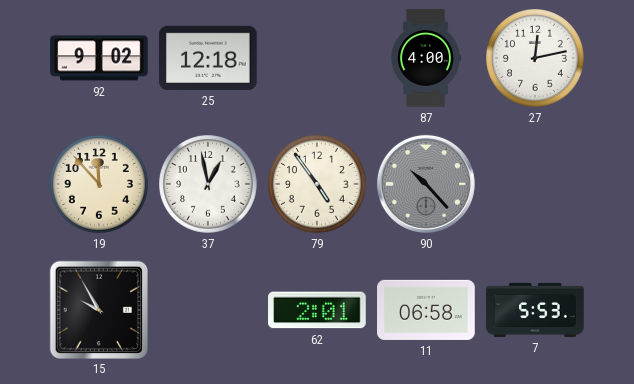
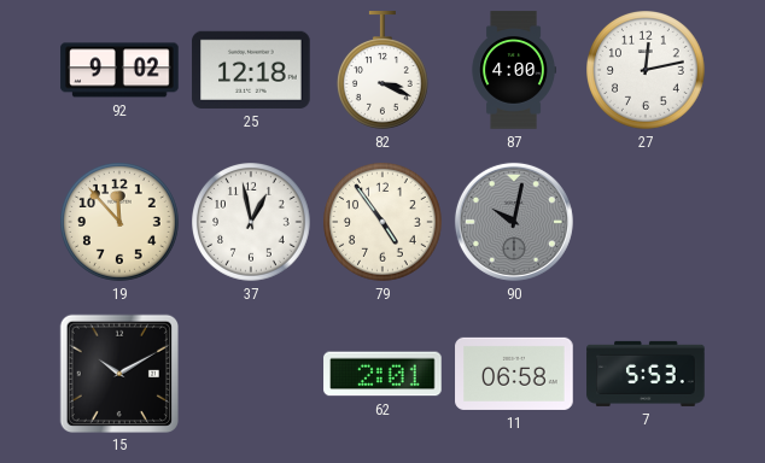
82: none -> 3:19 (382, 70)
90: 10:23 -> 10:02 (514, 222)
15: 9:55 -> 10:10 (118, 373)
